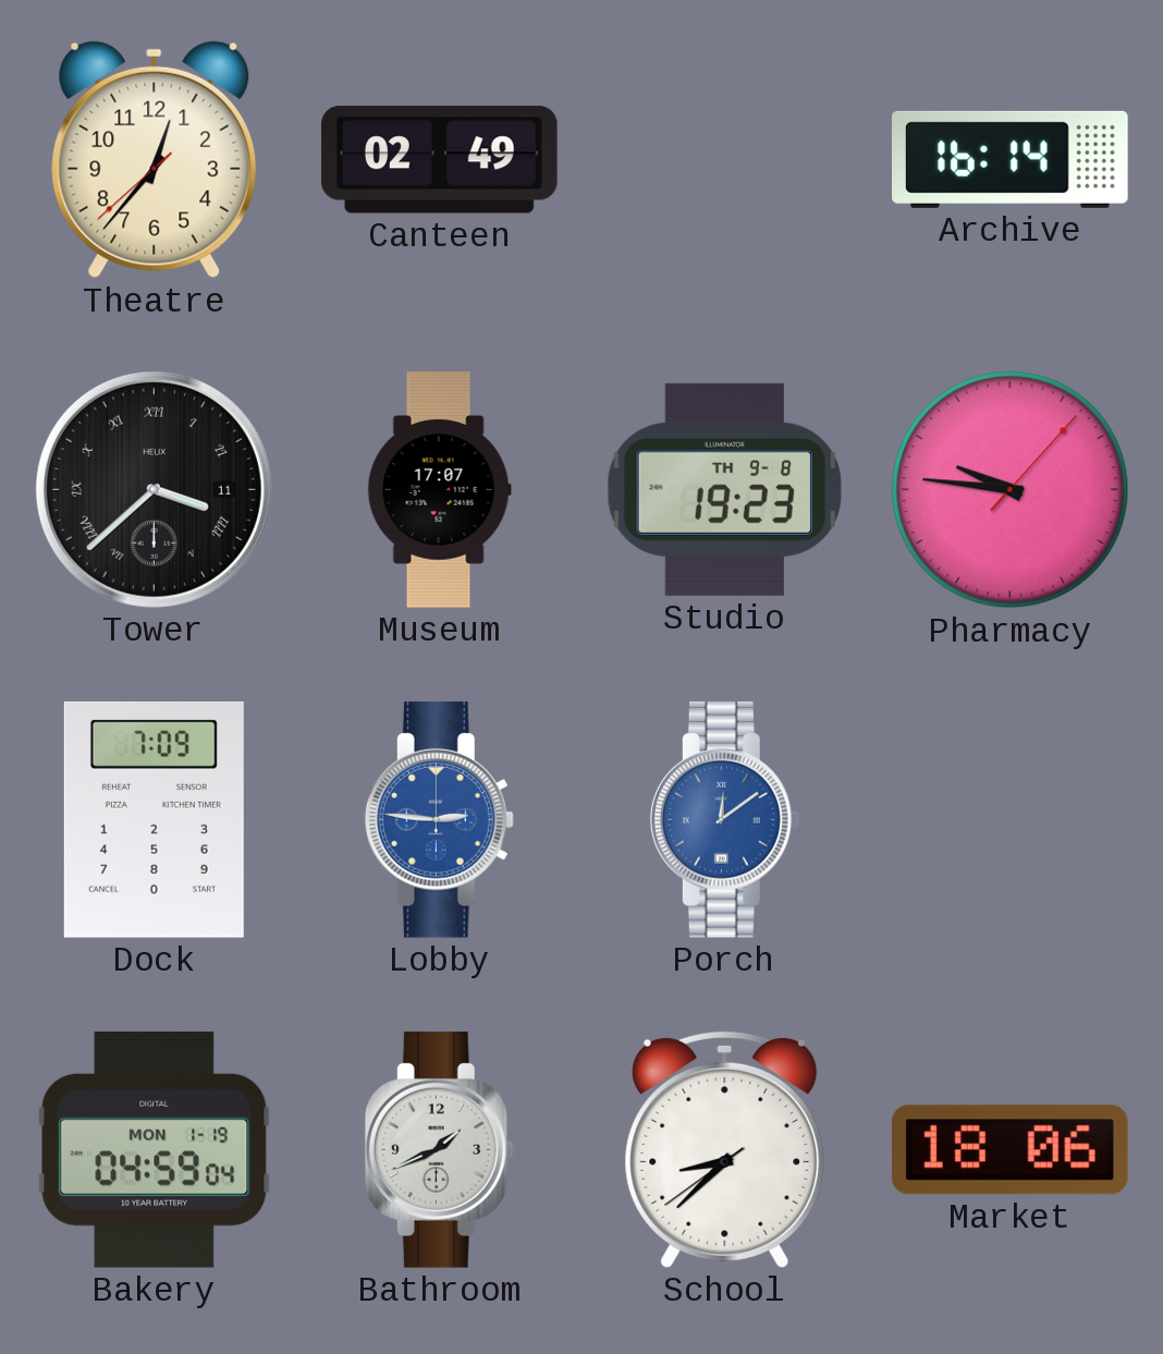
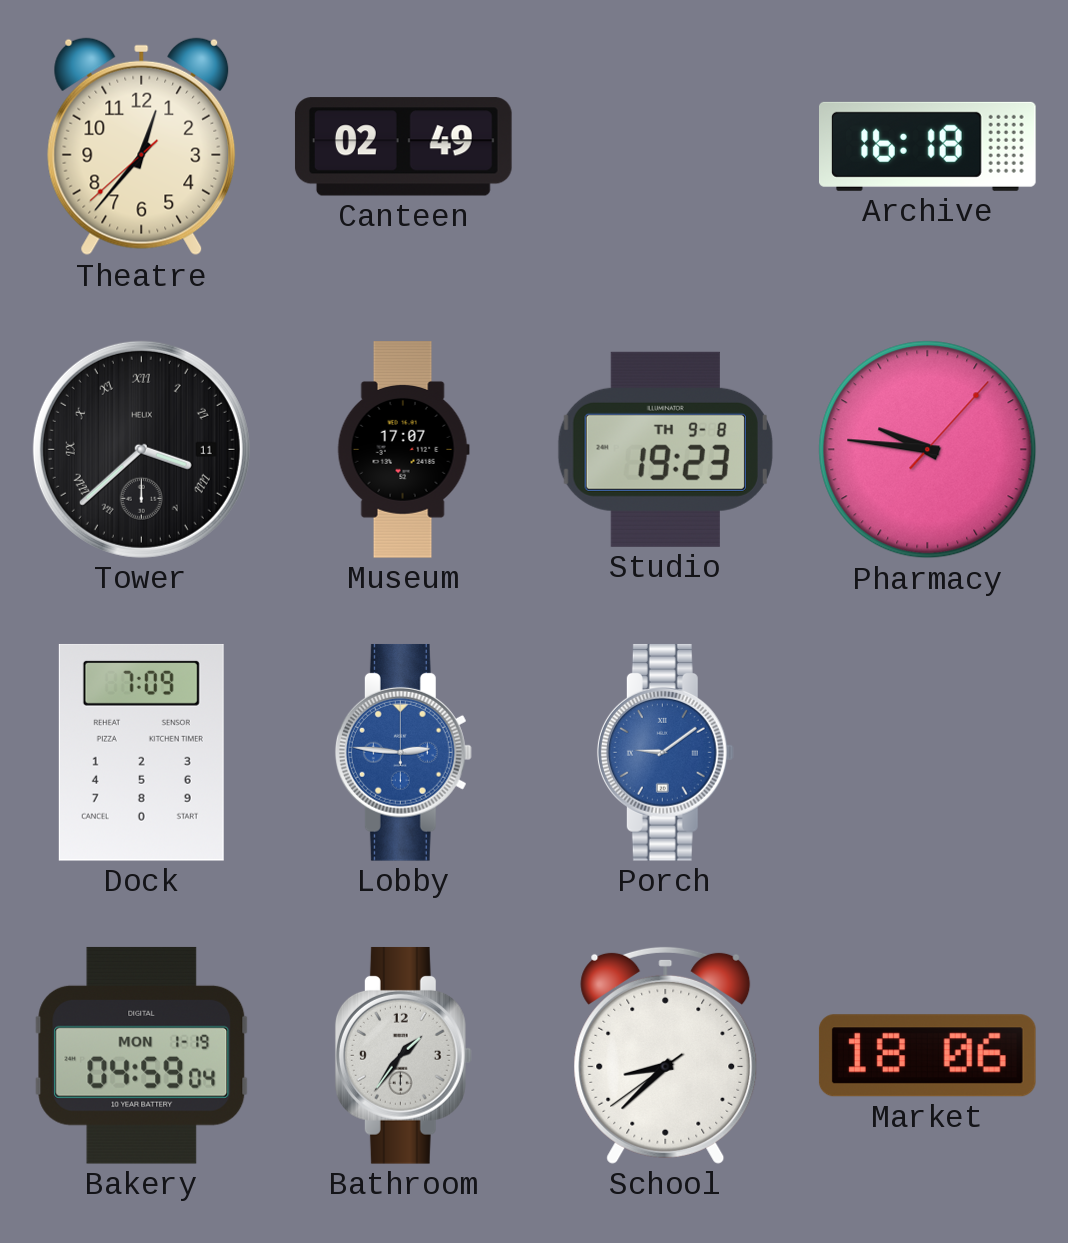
Archive: 16:14 -> 16:18 (928, 146)
Porch: 12:09 -> 9:09 (665, 752)
Bathroom: 1:41 -> 1:36 (403, 1055)
